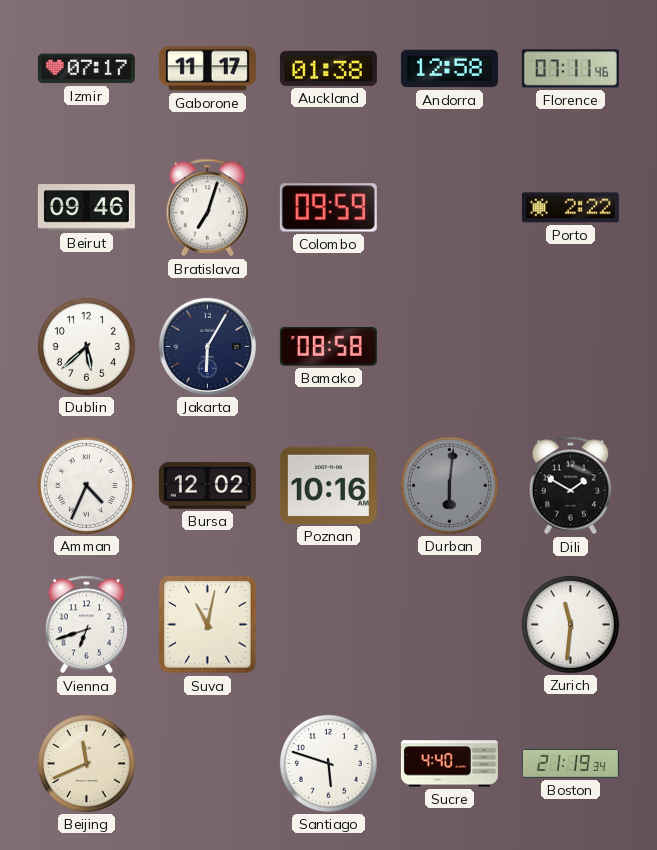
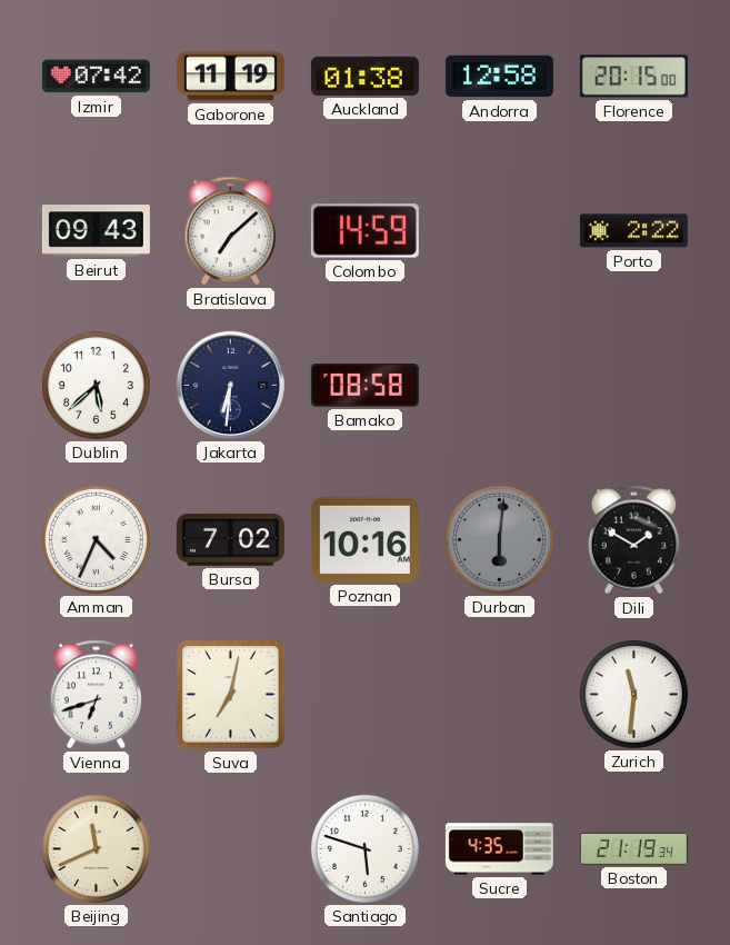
Izmir: 07:17 -> 07:42 (96, 77)
Gaborone: 11:17 -> 11:19 (230, 77)
Florence: 07:11 -> 20:15 (633, 77)
Beirut: 09:46 -> 09:43 (96, 231)
Bratislava: 7:03 -> 7:08 (231, 231)
Colombo: 09:59 -> 14:59 (364, 231)
Jakarta: 6:05 -> 6:31 (230, 385)
Bursa: 12:02 -> 7:02 (230, 539)
Suva: 11:02 -> 7:02 (231, 695)
Sucre: 4:40 -> 4:35 (499, 849)
